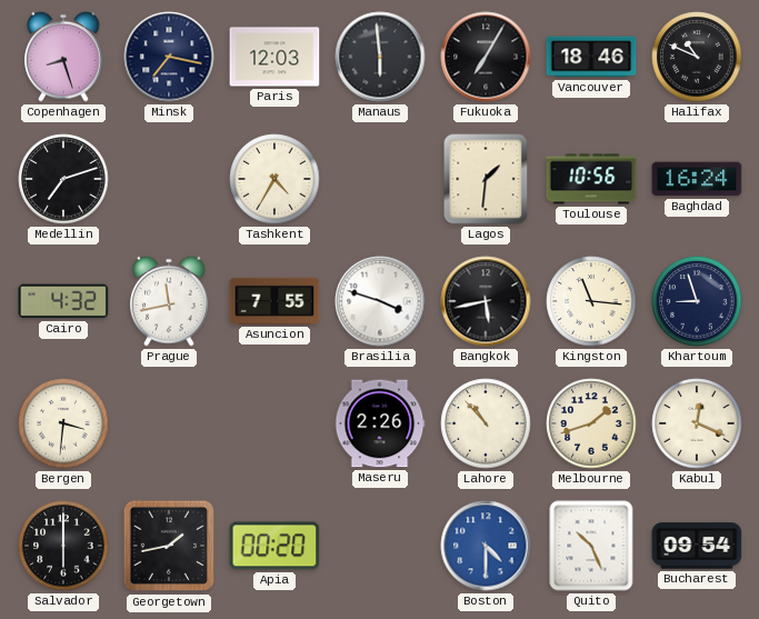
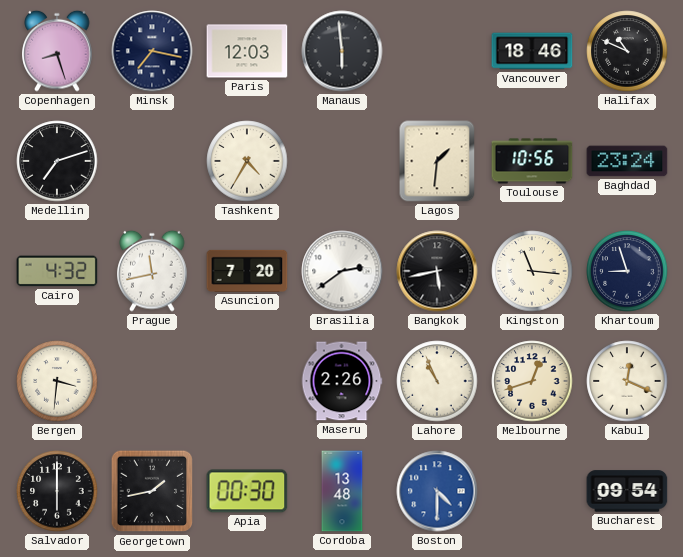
Fukuoka: 7:05 -> none (486, 57)
Baghdad: 16:24 -> 23:24 (627, 161)
Asuncion: 7:55 -> 7:20 (247, 271)
Brasilia: 3:48 -> 2:39 (342, 271)
Lahore: 10:53 -> 10:56 (437, 381)
Melbourne: 1:42 -> 12:42 (532, 381)
Apia: 00:20 -> 00:30 (247, 491)
Cordoba: none -> 13:48 (342, 491)
Quito: 10:26 -> none (591, 546)
